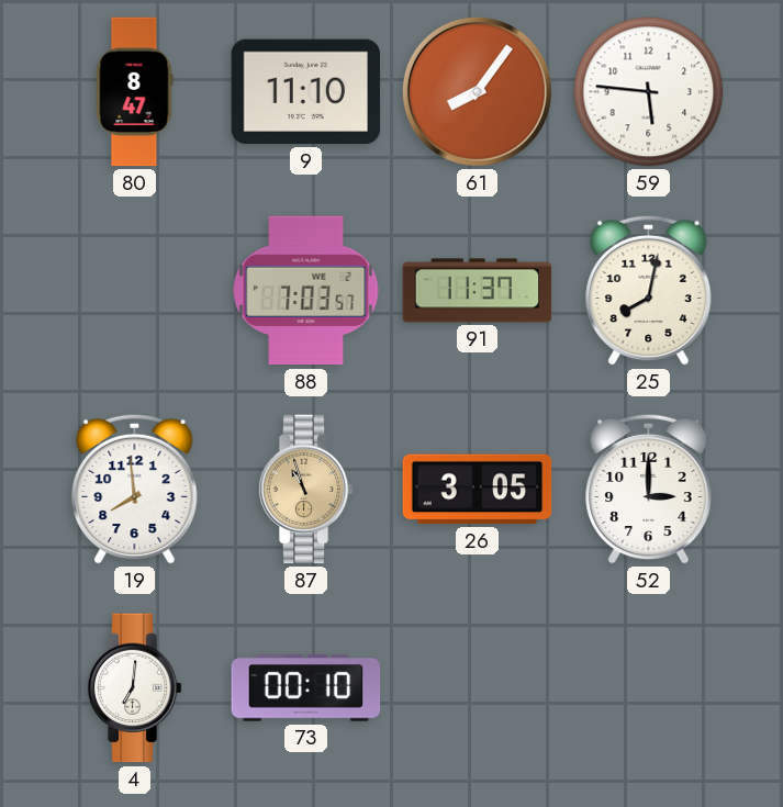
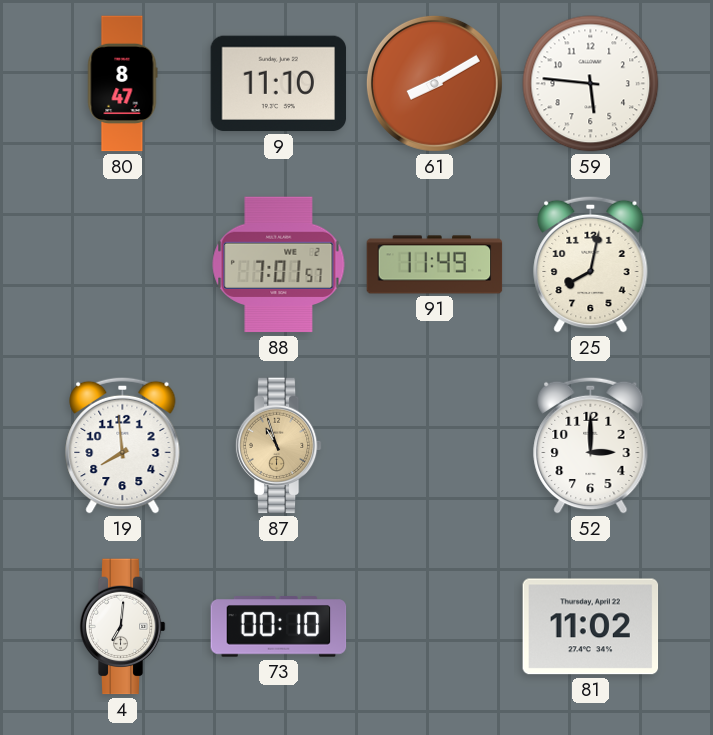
61: 8:06 -> 8:10 (434, 83)
88: 7:03 -> 7:01 (279, 265)
91: 11:37 -> 11:49 (435, 265)
26: 3:05 -> none (478, 490)
81: none -> 11:02 (591, 627)
